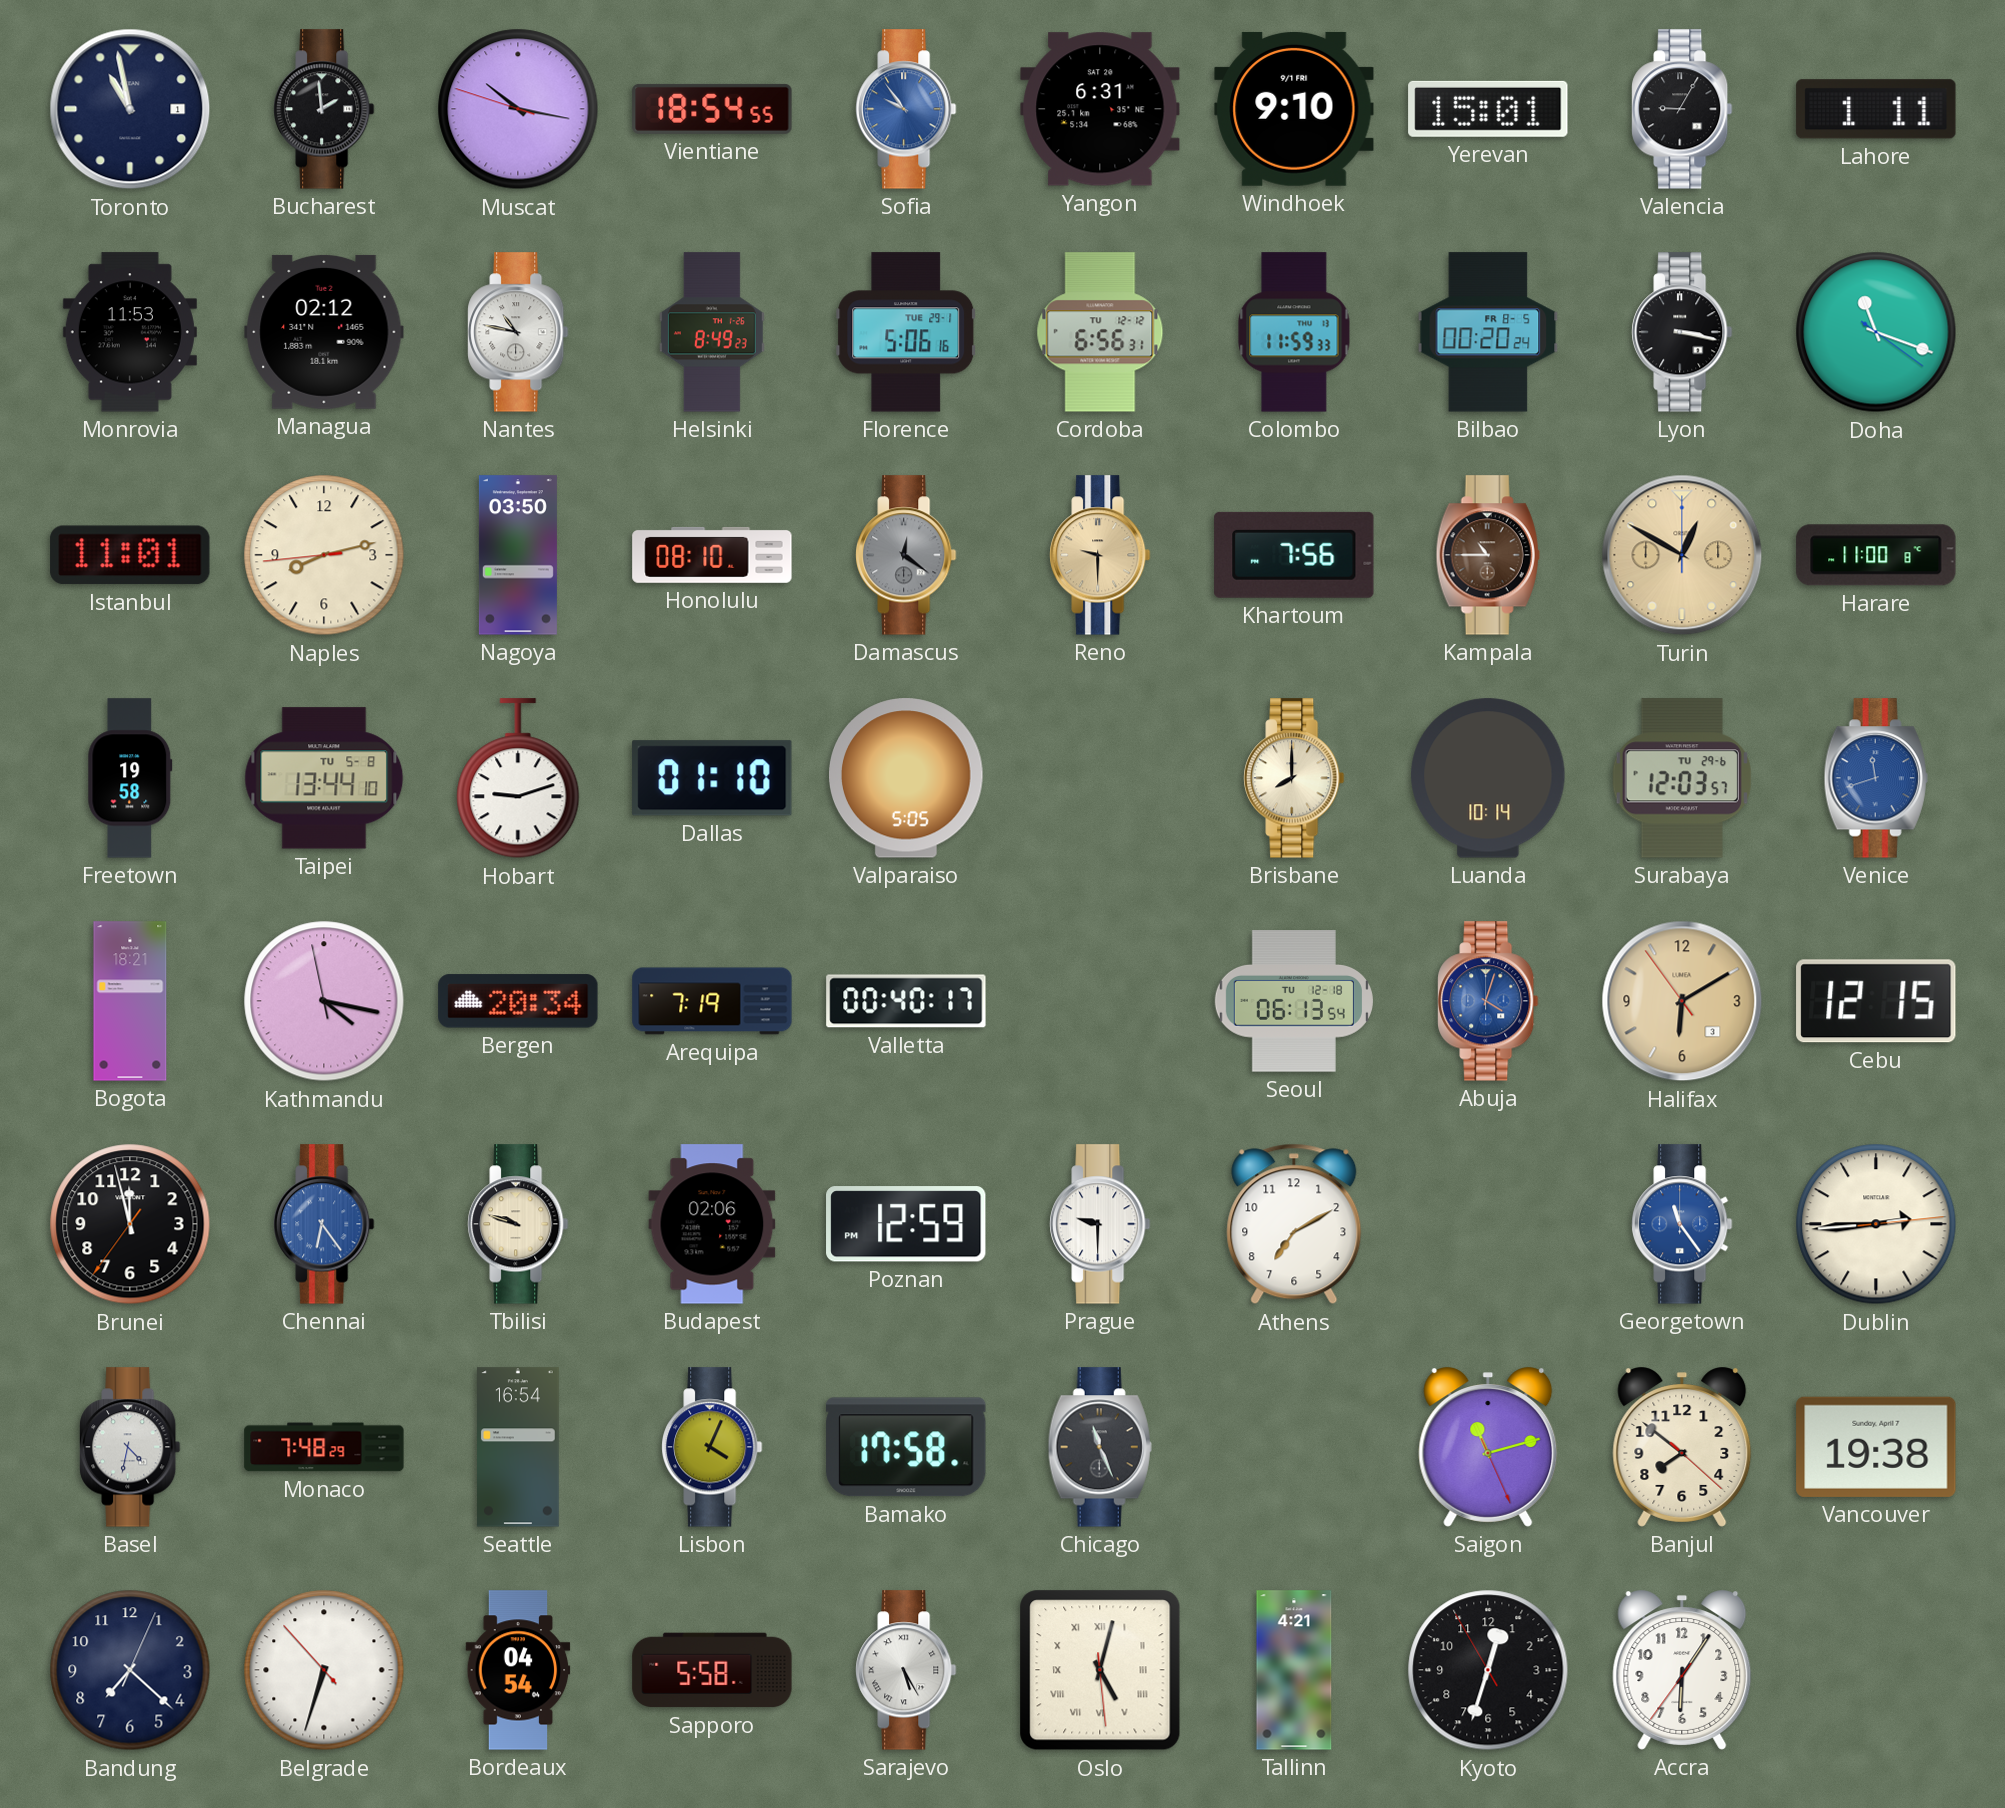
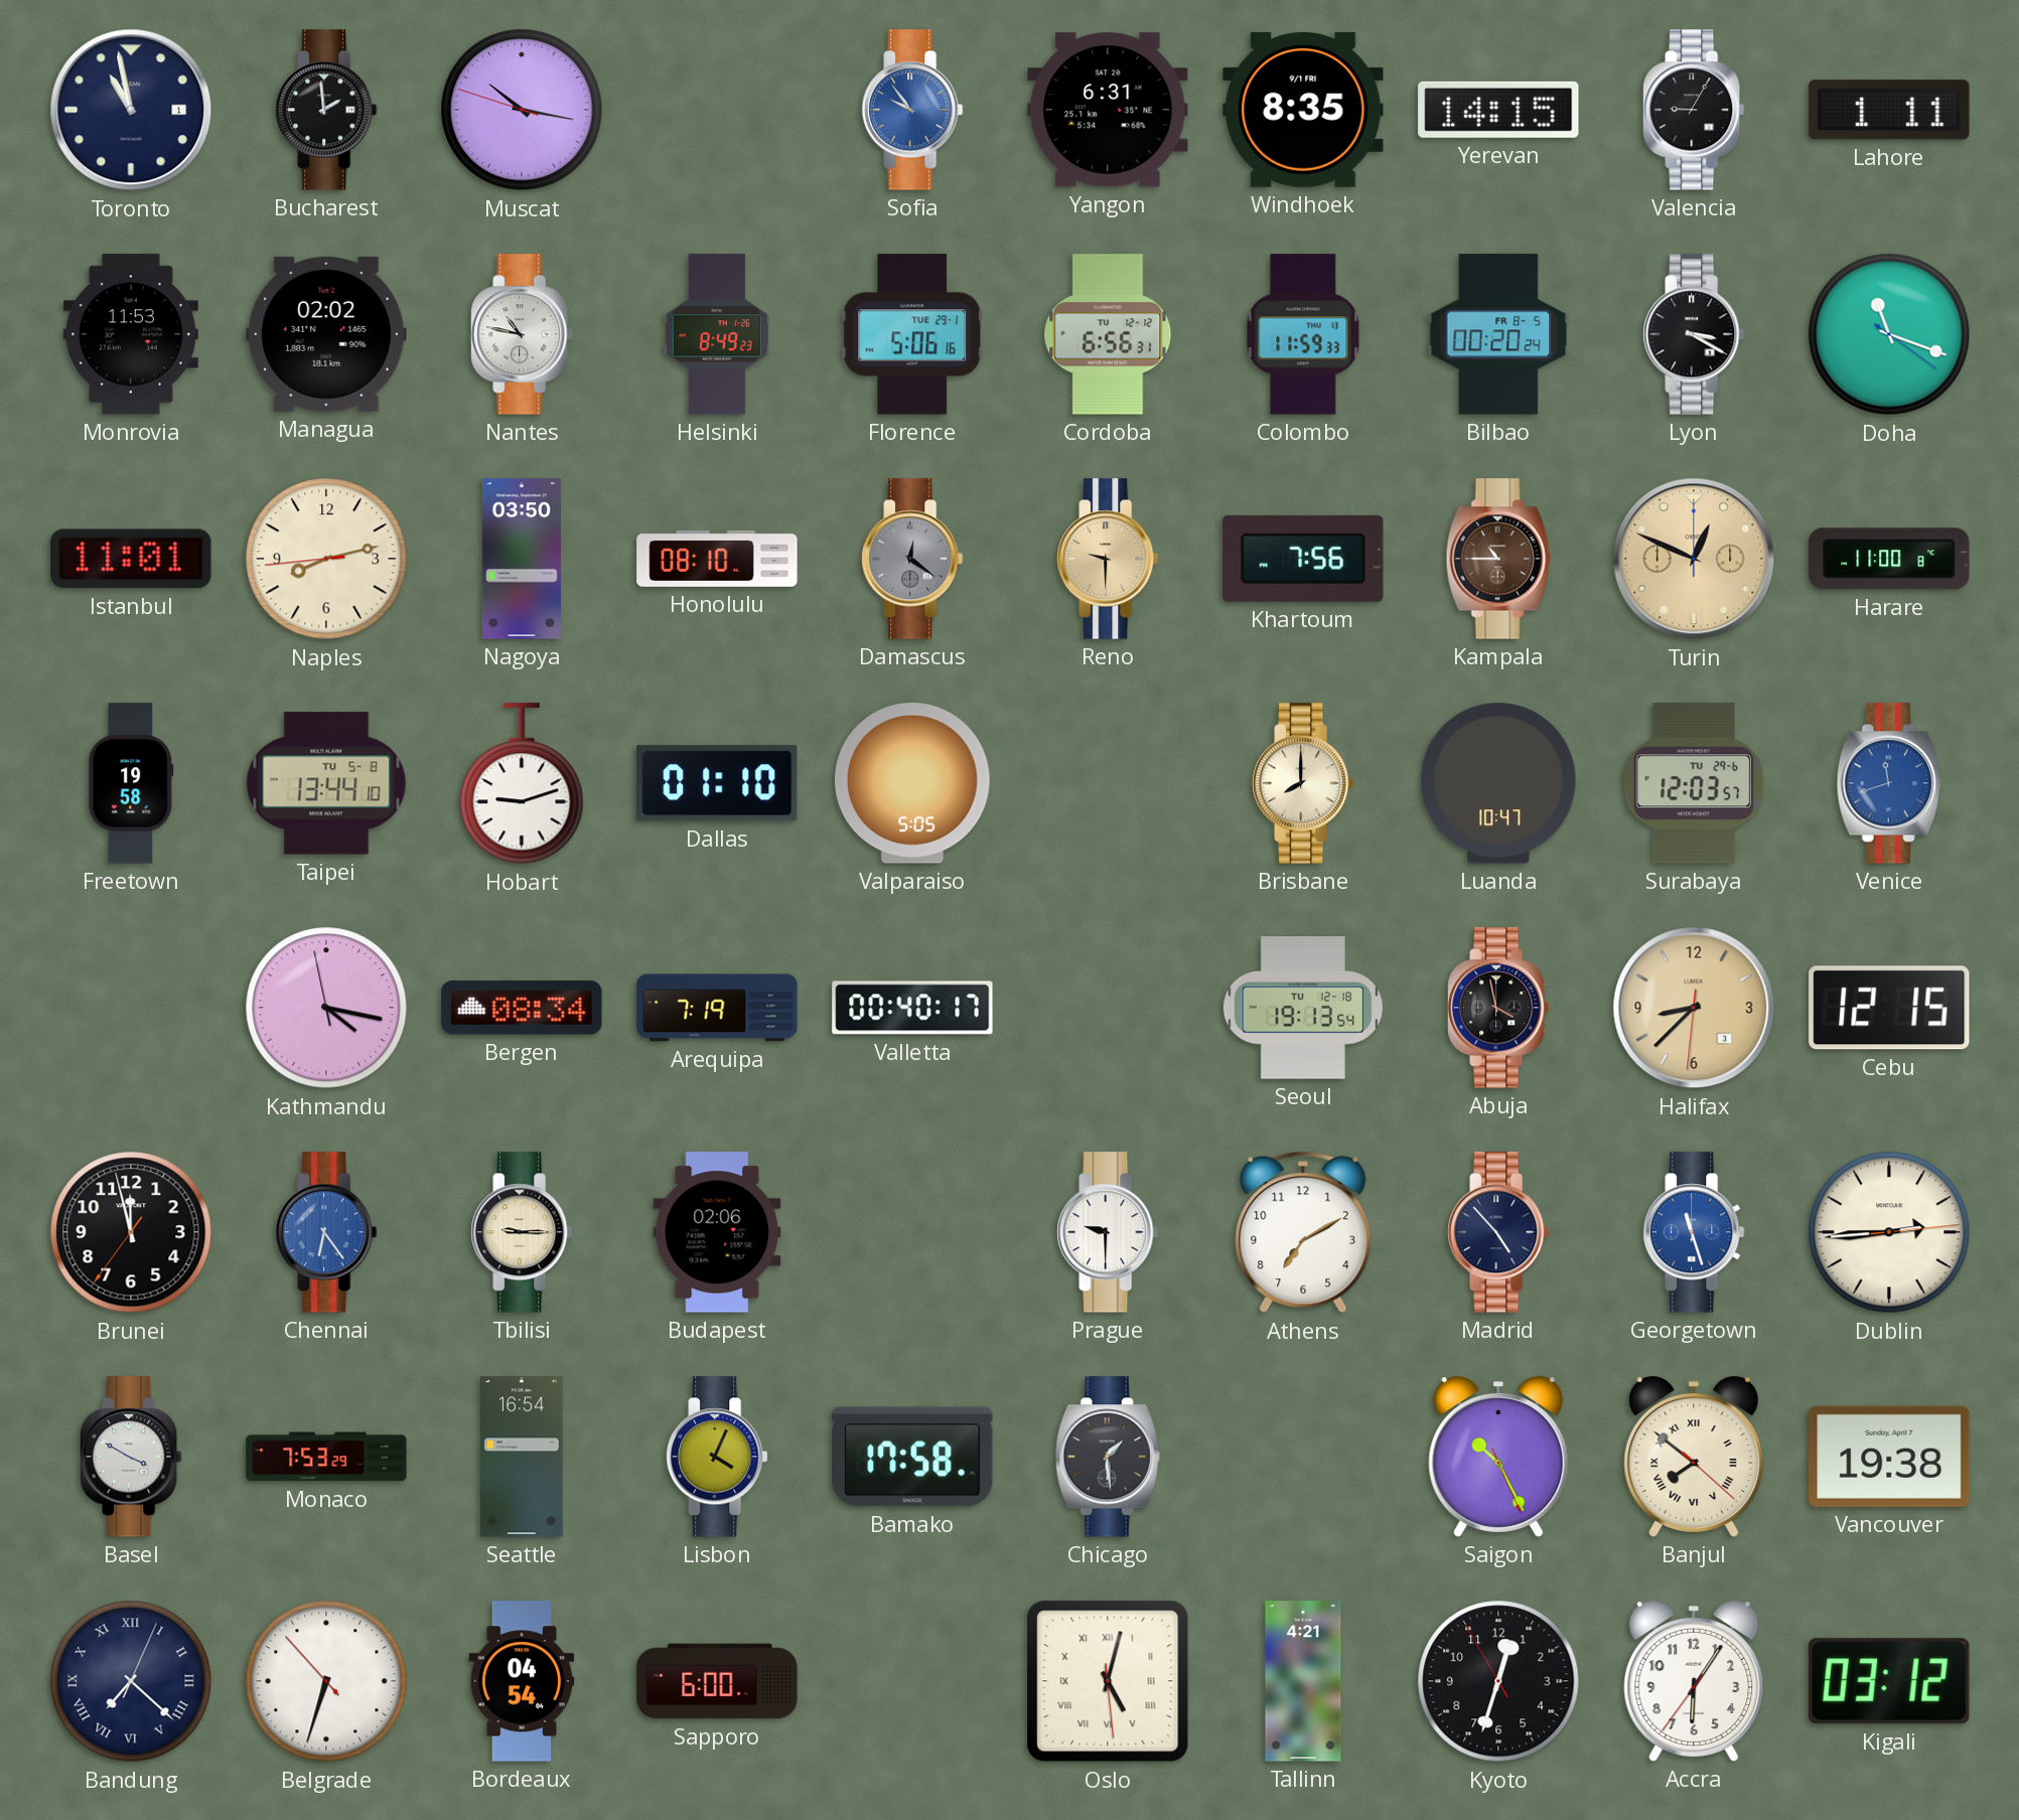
Vientiane: 18:54 -> none (712, 109)
Windhoek: 9:10 -> 8:35 (1303, 110)
Yerevan: 15:01 -> 14:15 (1498, 110)
Managua: 02:12 -> 02:02 (326, 334)
Lyon: 3:17 -> 3:20 (1694, 334)
Turin: 12:50 -> 12:49 (1694, 559)
Luanda: 10:14 -> 10:47 (1498, 783)
Bogota: 18:21 -> none (130, 1001)
Bergen: 20:34 -> 08:34 (522, 1008)
Seoul: 06:13 -> 19:13 (1303, 1008)
Abuja: 4:03 -> 3:58 (1498, 1008)
Abuja dial: blue -> black (1498, 1008)
Halifax: 6:09 -> 8:37 (1694, 1008)
Tbilisi: 9:48 -> 9:15 (522, 1232)
Poznan: 12:59 -> none (906, 1224)
Madrid: none -> 4:53 (1498, 1232)
Georgetown: 11:24 -> 11:27 (1694, 1232)
Basel: 4:32 -> 3:50 (131, 1457)
Monaco: 7:48 -> 7:53 (326, 1457)
Chicago: 11:26 -> 1:29 (1108, 1457)
Saigon: 11:12 -> 10:25 (1498, 1457)
Banjul numerals: Arabic -> Roman (1694, 1457)
Bandung numerals: Arabic -> Roman (131, 1681)
Sapporo: 5:58 -> 6:00 (717, 1681)
Sarajevo: 5:25 -> none (906, 1670)
Kigali: none -> 03:12 (1889, 1681)
